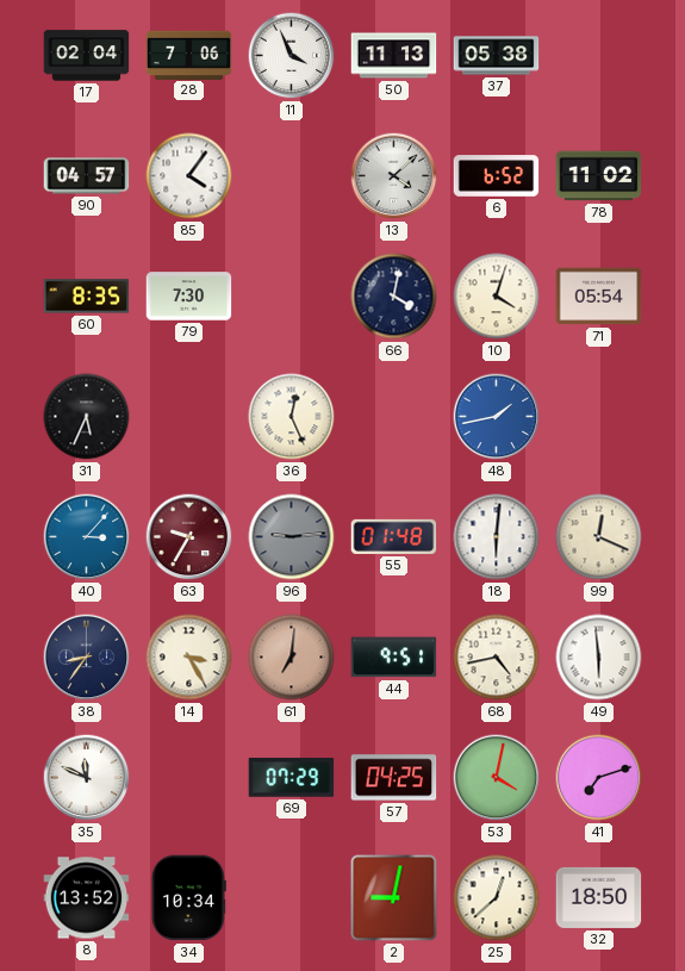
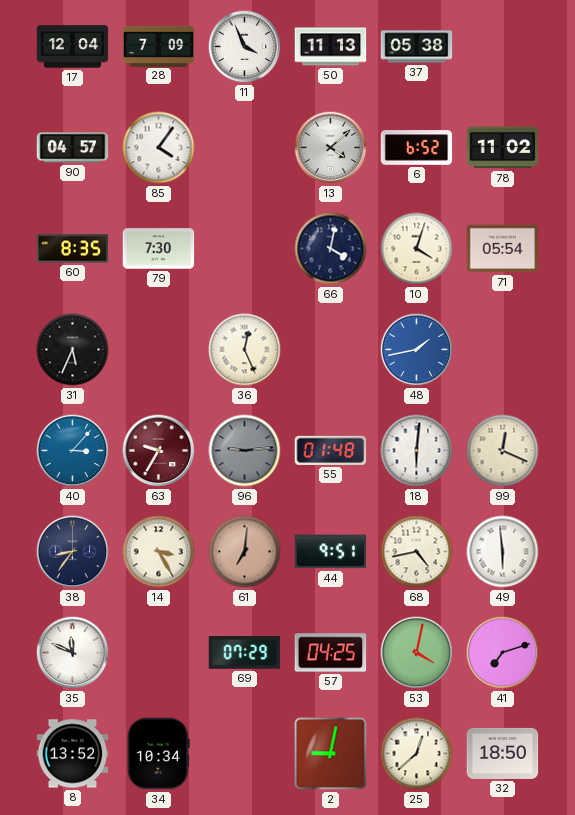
17: 02:04 -> 12:04 (73, 47)
28: 7:06 -> 7:09 (159, 46)
